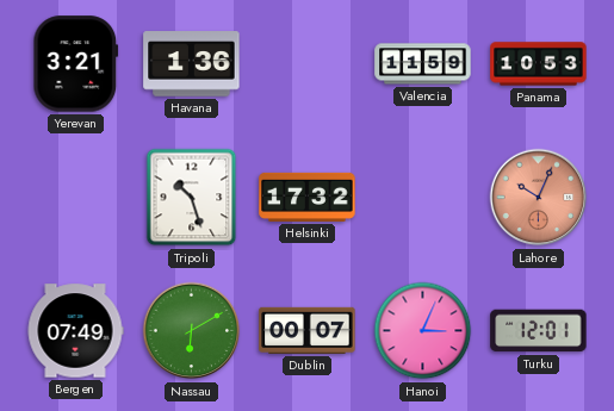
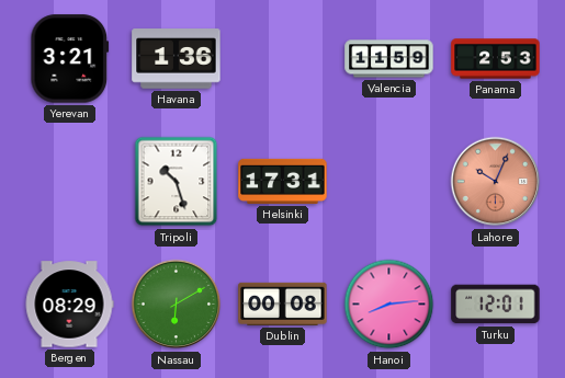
Panama: 10:53 -> 2:53 (496, 59)
Helsinki: 17:32 -> 17:31 (283, 181)
Bergen: 07:49 -> 08:29 (69, 305)
Dublin: 00:07 -> 00:08 (283, 303)
Hanoi: 3:04 -> 8:14 (389, 305)
